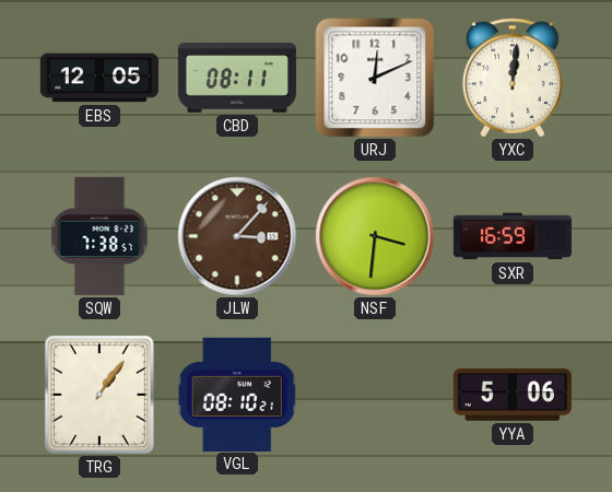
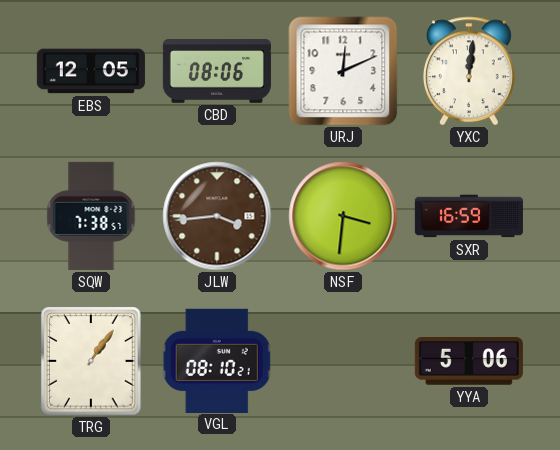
CBD: 08:11 -> 08:06 (217, 72)
JLW: 3:07 -> 3:44 (217, 216)
